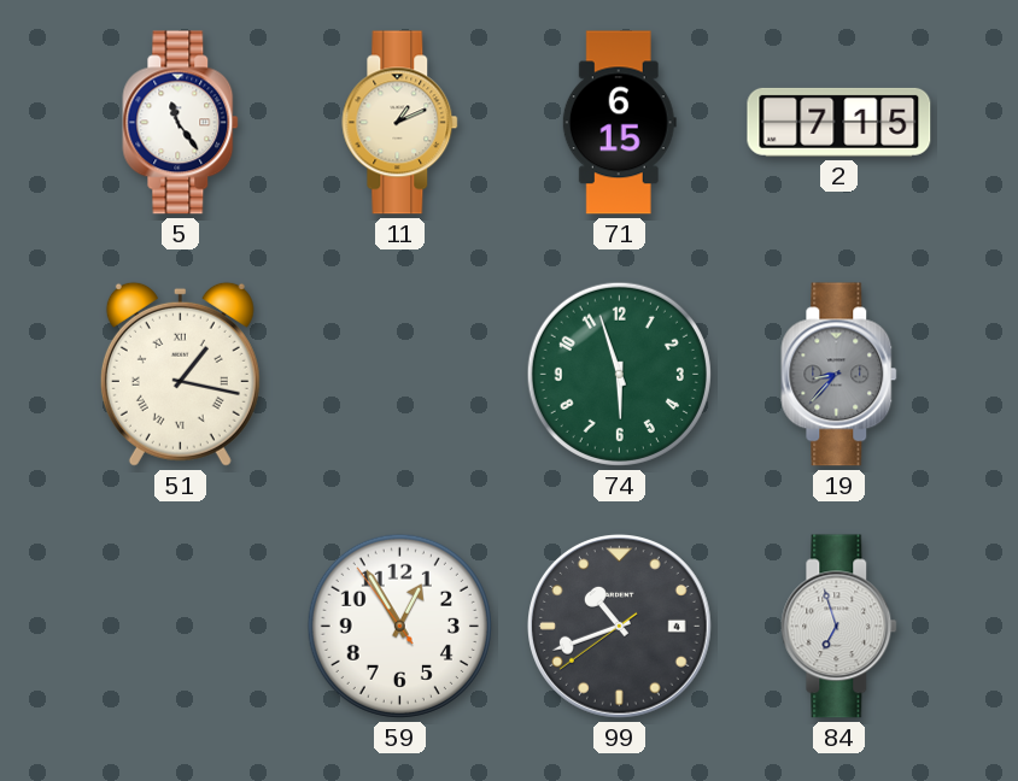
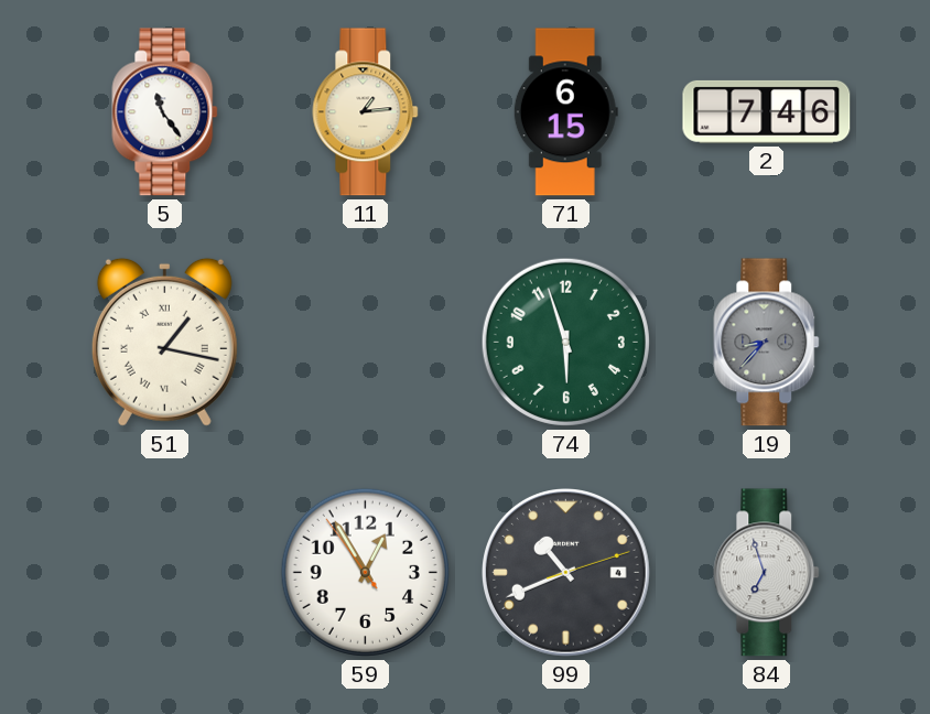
11: 1:11 -> 1:14 (366, 112)
2: 7:15 -> 7:46 (767, 111)
99: 10:41:39 -> 10:41:12 (566, 573)
